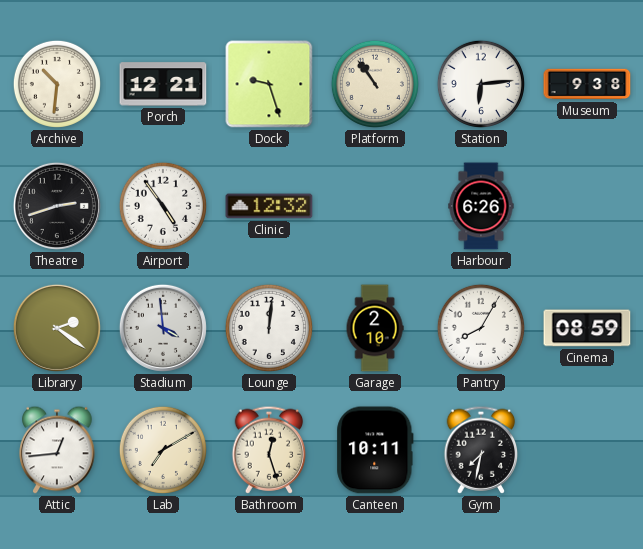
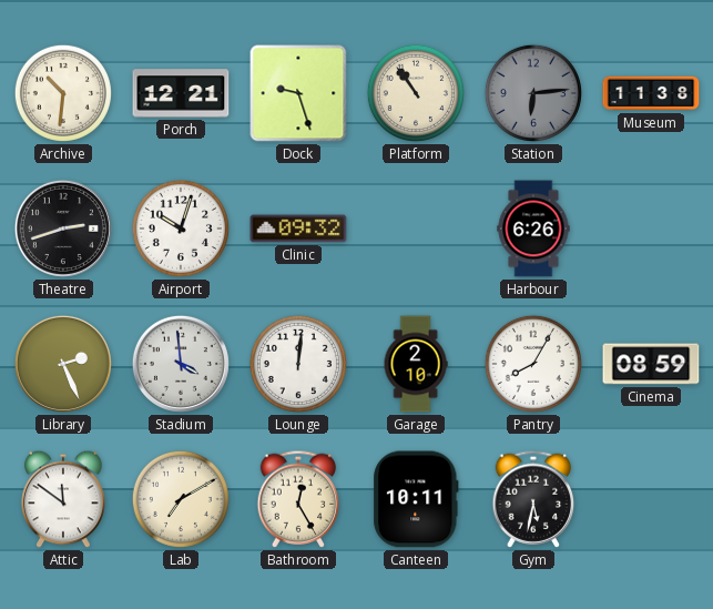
Station dial: white -> grey (533, 93)
Museum: 9:38 -> 11:38 (651, 93)
Airport: 4:54 -> 10:03 (181, 229)
Clinic: 12:32 -> 09:32 (298, 229)
Library: 2:21 -> 2:26 (63, 364)
Attic: 12:44 -> 11:51 (63, 499)
Bathroom: 12:27 -> 12:25 (298, 499)
Gym: 7:32 -> 5:32 (533, 499)
